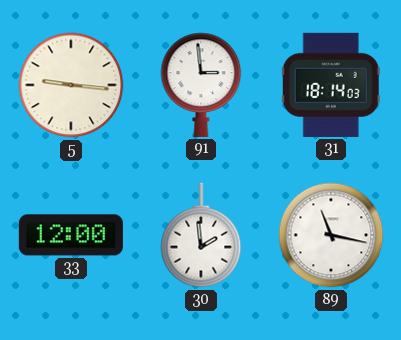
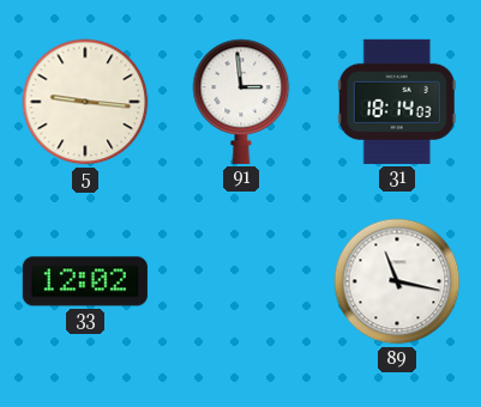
33: 12:00 -> 12:02 (85, 281)
30: 1:59 -> none (201, 235)
